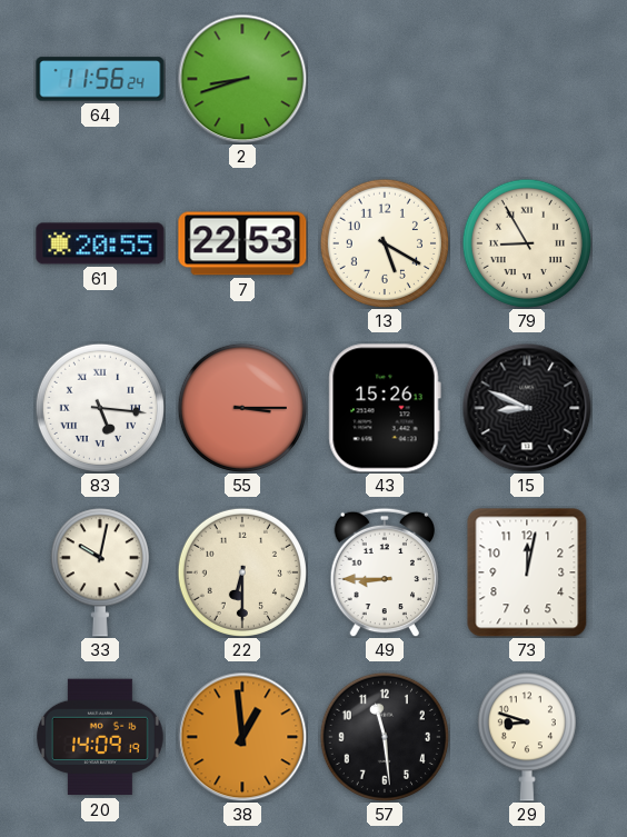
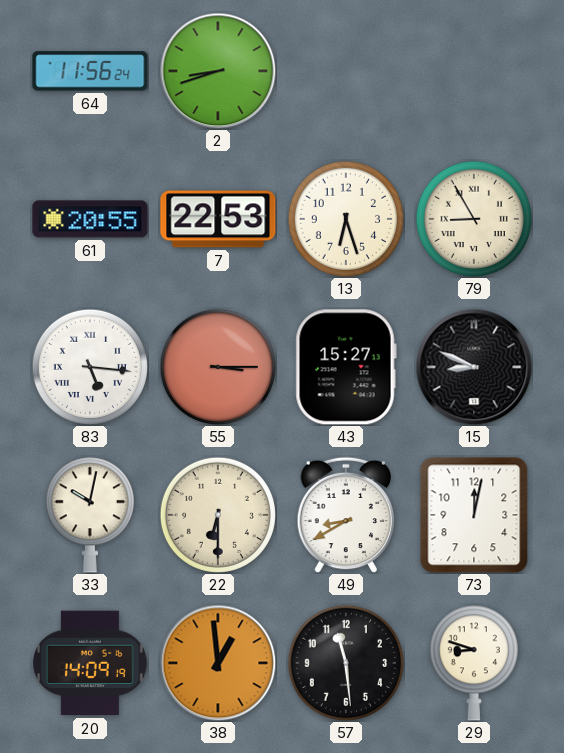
13: 5:20 -> 6:27 (346, 219)
43: 15:26 -> 15:27 (346, 367)
49: 8:45 -> 8:40 (346, 515)
